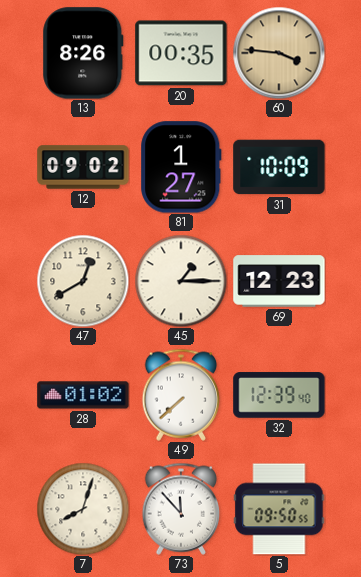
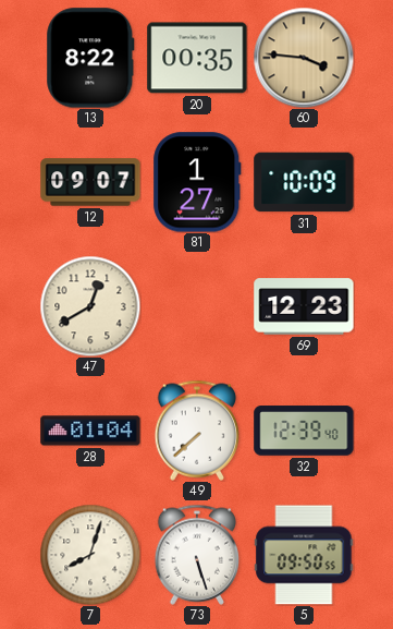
13: 8:26 -> 8:22 (90, 58)
12: 09:02 -> 09:07 (90, 182)
45: 1:15 -> none (181, 281)
28: 01:02 -> 01:04 (90, 431)
73: 11:53 -> 5:27 (197, 555)
